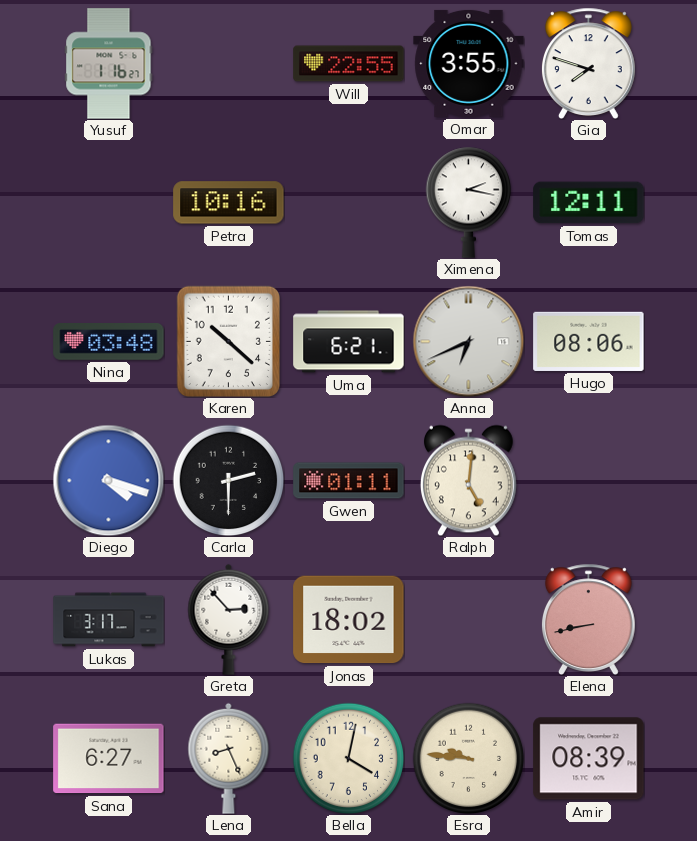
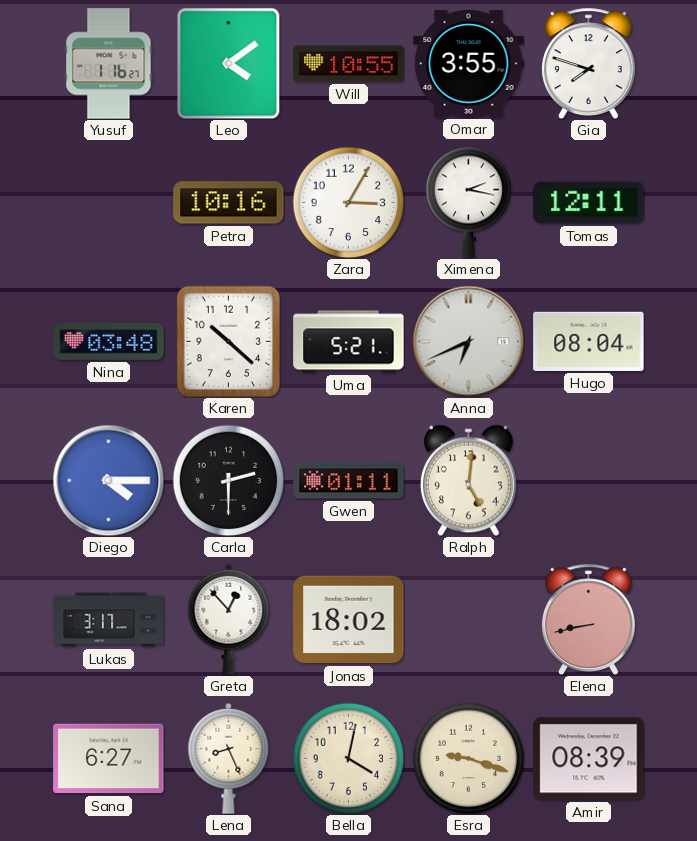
Leo: none -> 4:09 (229, 63)
Will: 22:55 -> 10:55 (349, 64)
Zara: none -> 3:05 (348, 202)
Uma: 6:21 -> 5:21 (349, 342)
Hugo: 08:06 -> 08:04 (589, 341)
Diego: 4:18 -> 4:15 (108, 480)
Greta: 2:53 -> 12:53 (229, 619)
Esra: 9:46 -> 9:18 (468, 758)
